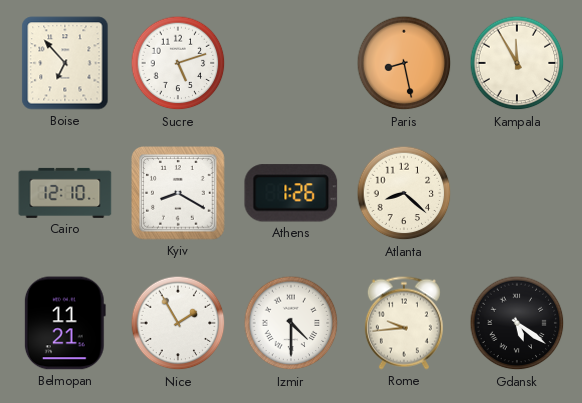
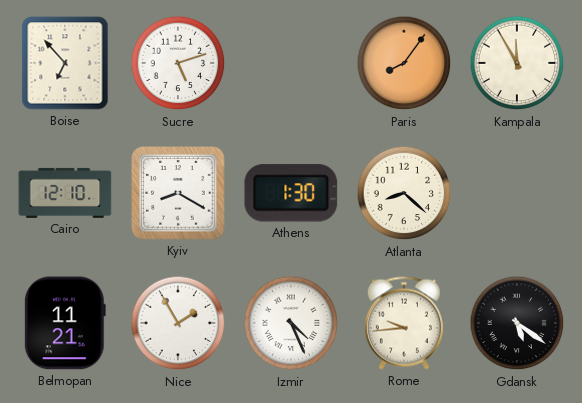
Paris: 8:28 -> 8:06 (404, 63)
Athens: 1:26 -> 1:30 (291, 193)
Izmir: 4:30 -> 4:26 (291, 323)
